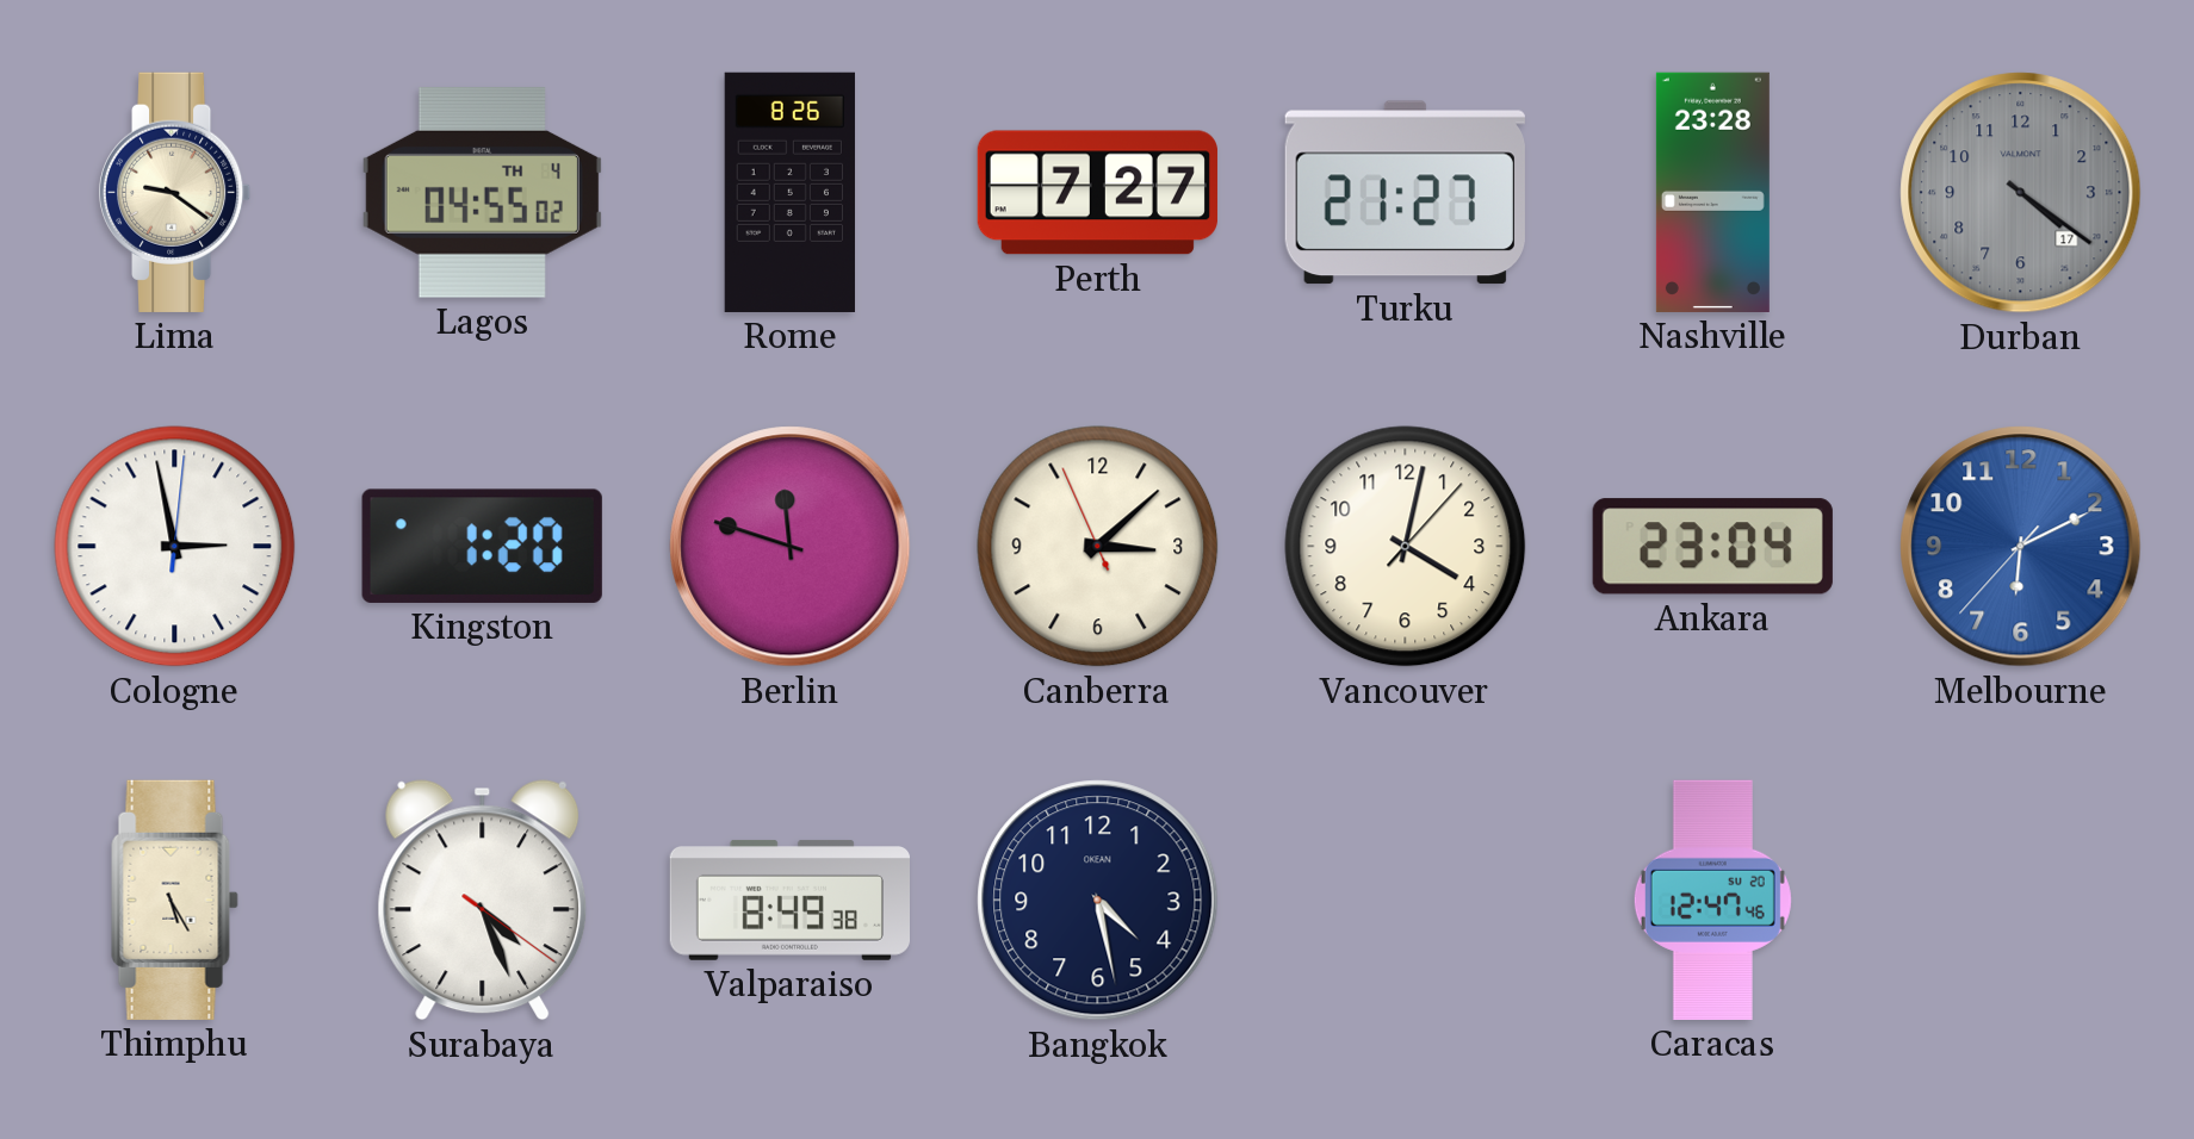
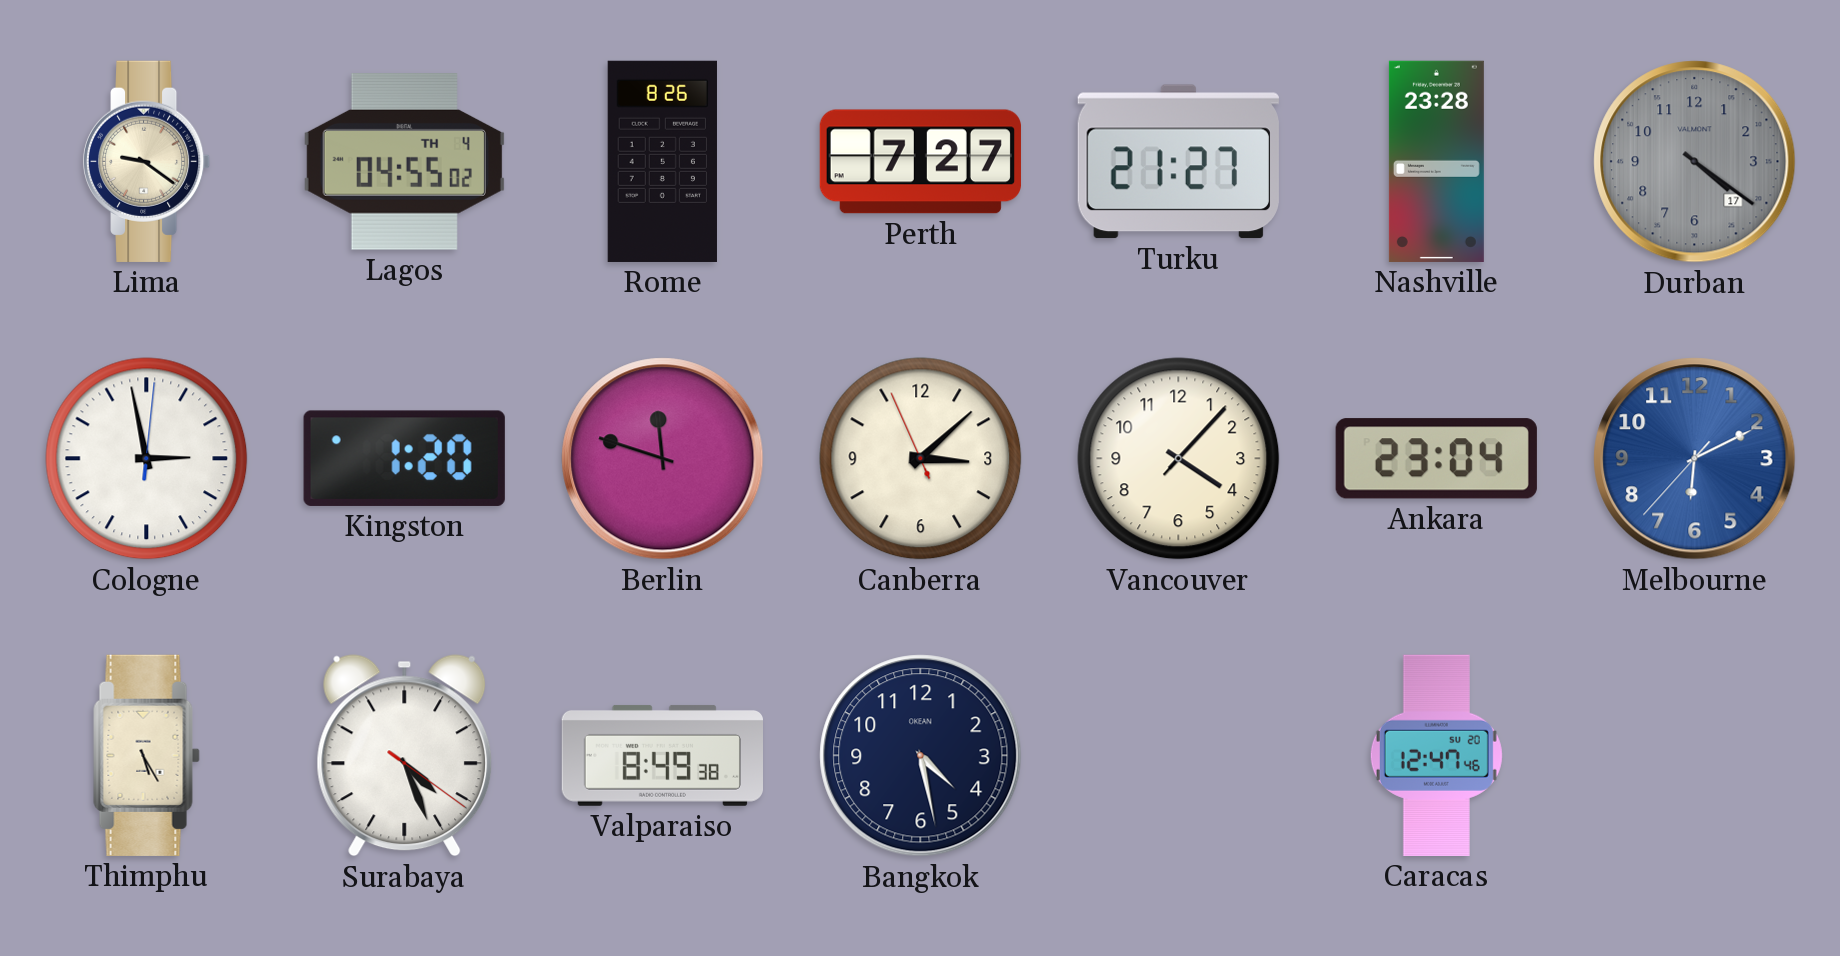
Vancouver: 4:02 -> 4:07 (1179, 459)
